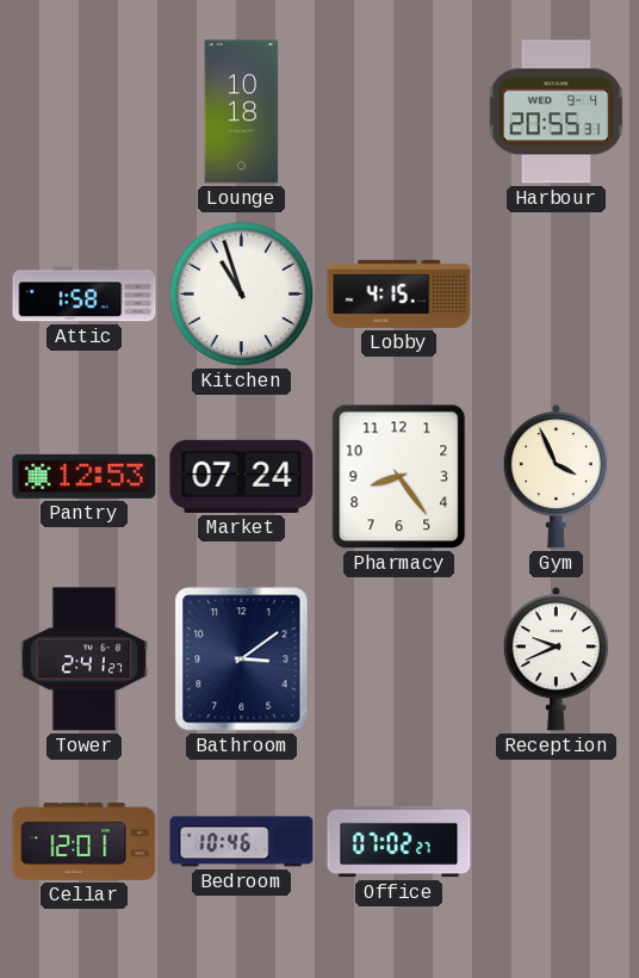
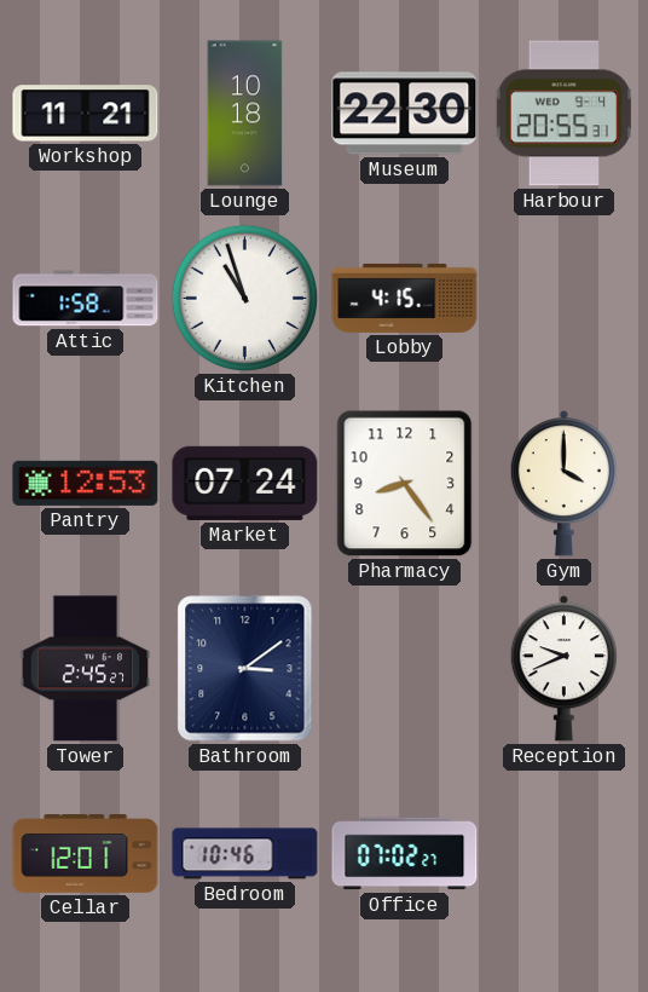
Workshop: none -> 11:21 (86, 114)
Museum: none -> 22:30 (405, 114)
Gym: 3:56 -> 4:00 (563, 484)
Tower: 2:41 -> 2:45 (86, 669)
